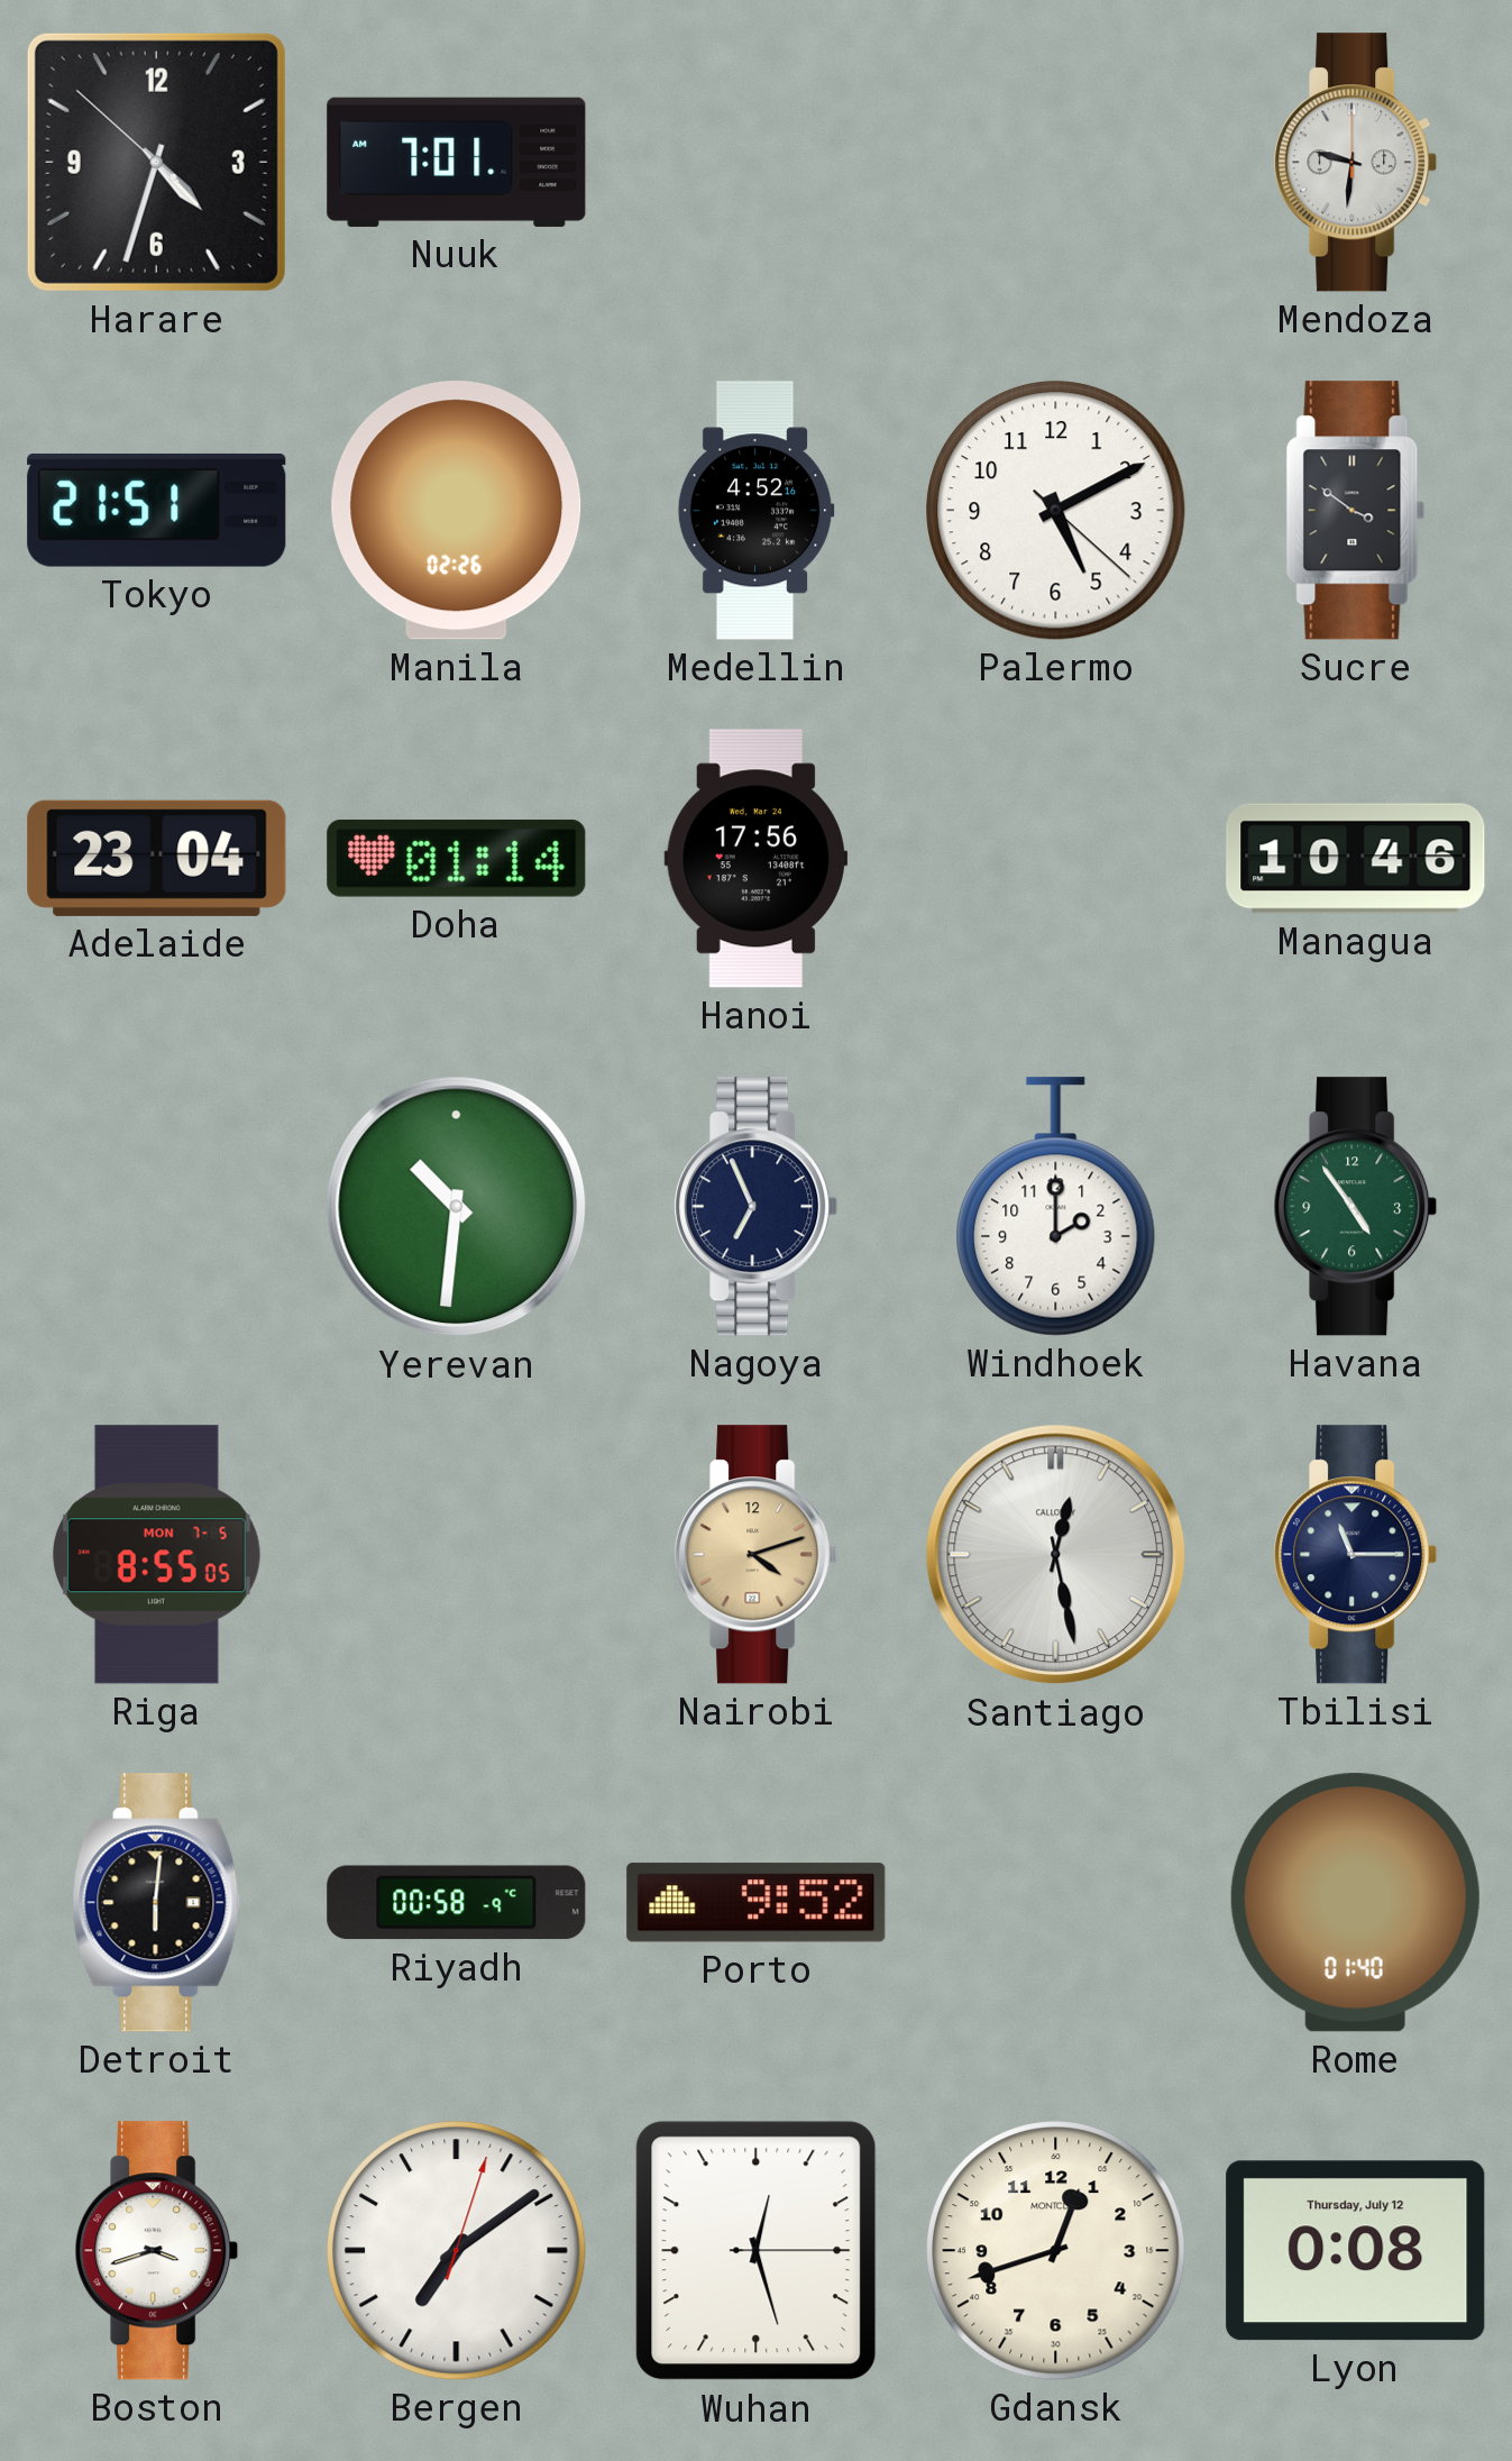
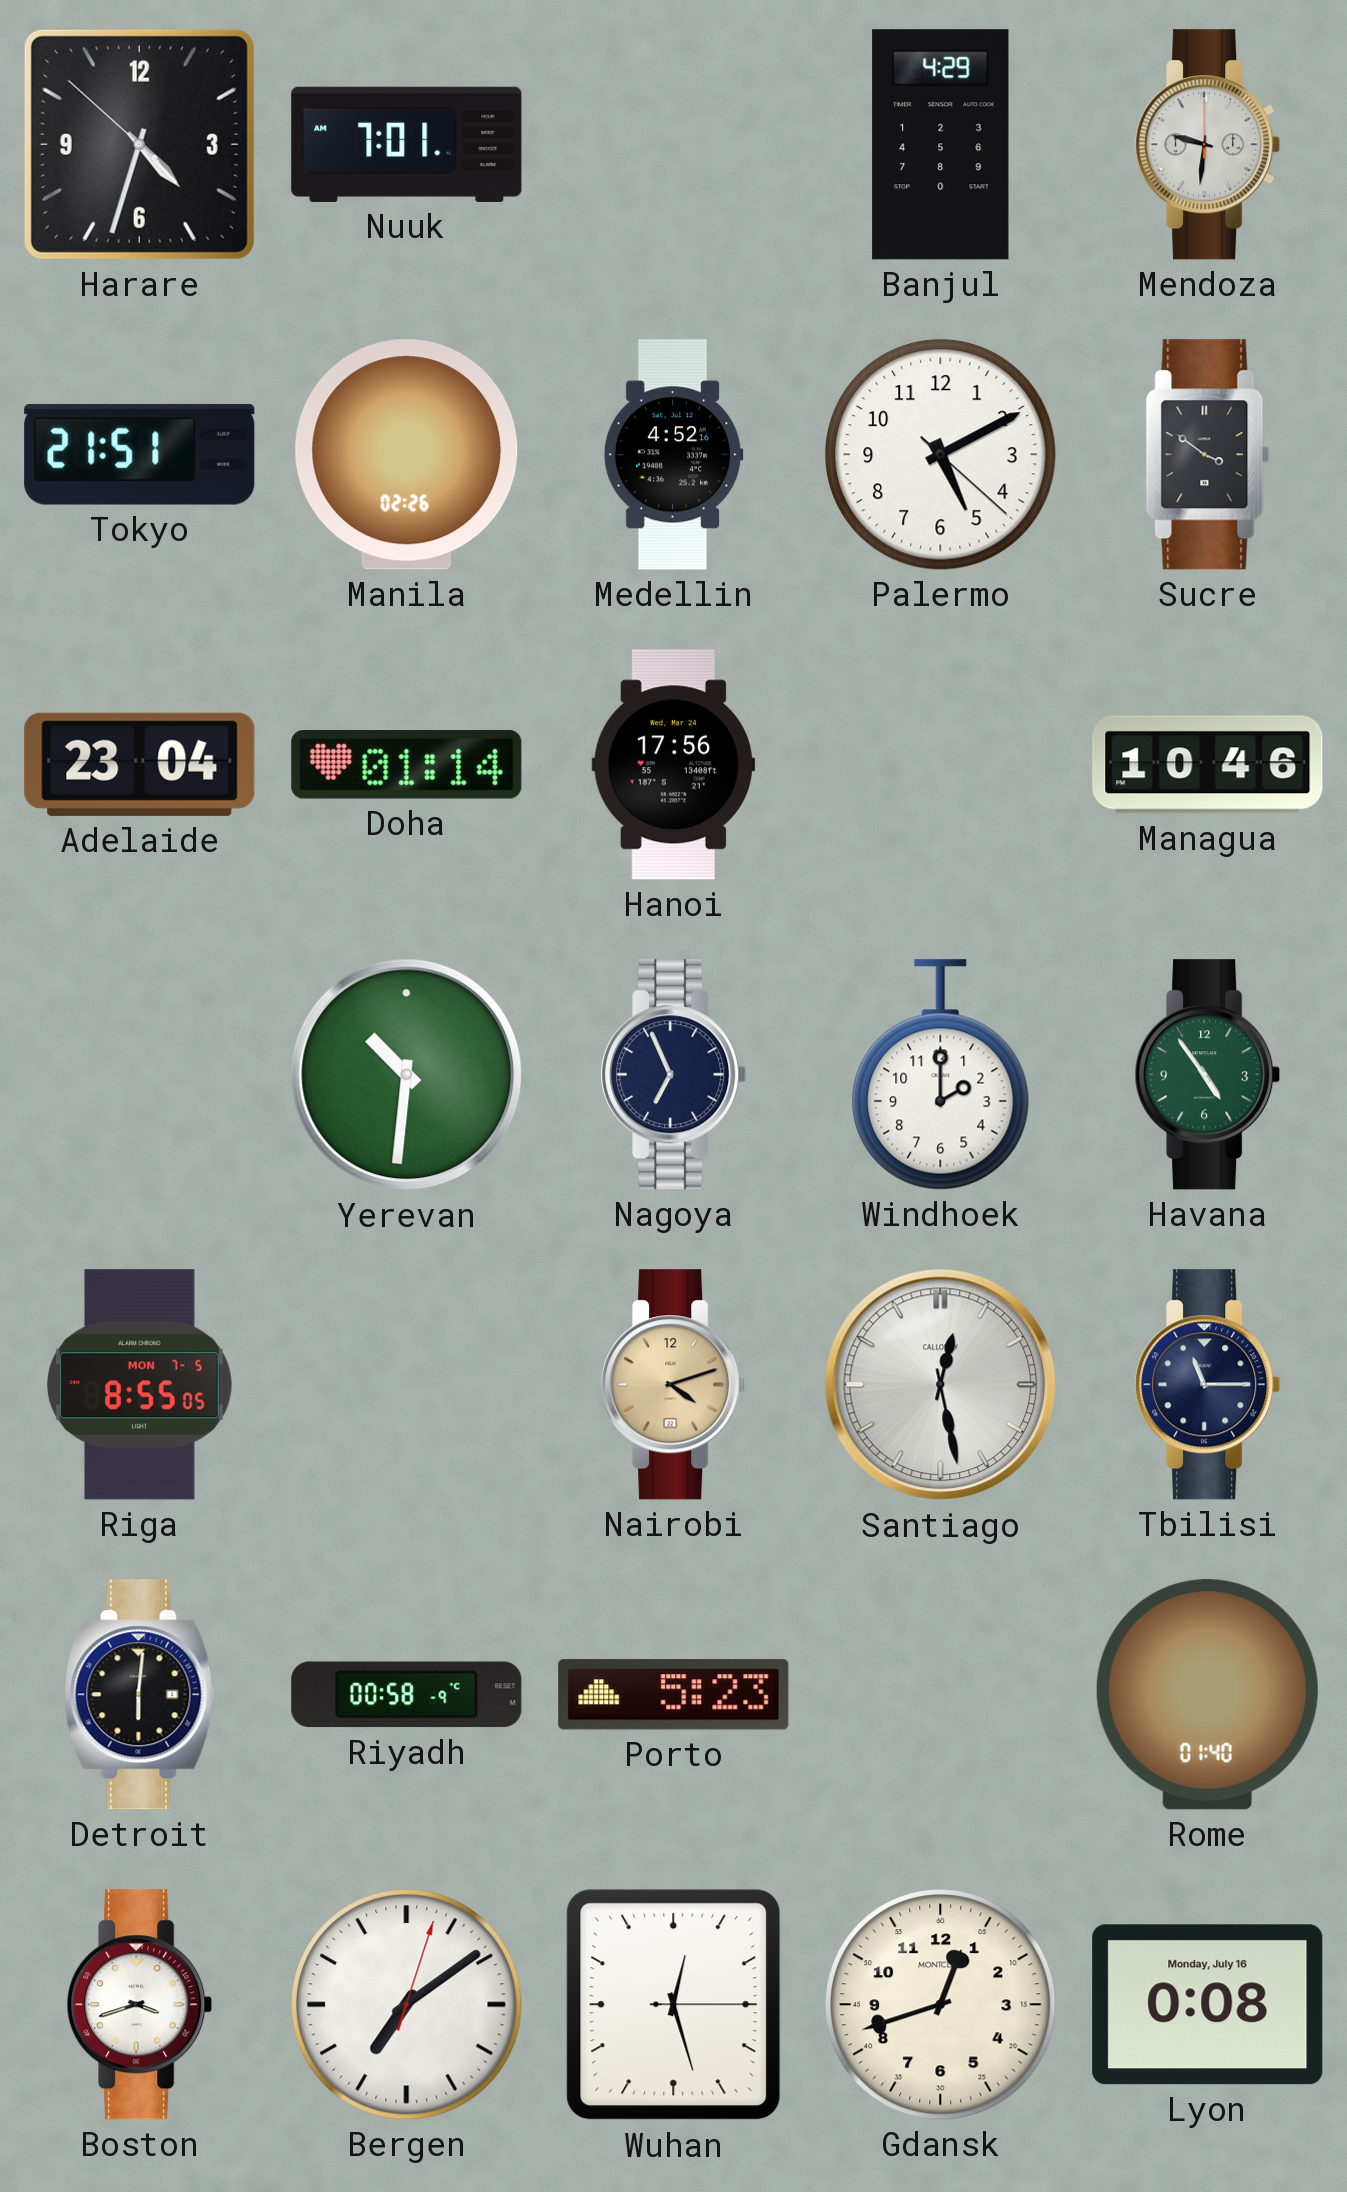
Banjul: none -> 4:29 (941, 145)
Porto: 9:52 -> 5:23 (674, 1695)
Lyon date: Thursday, July 12 -> Monday, July 16 (1208, 2005)
